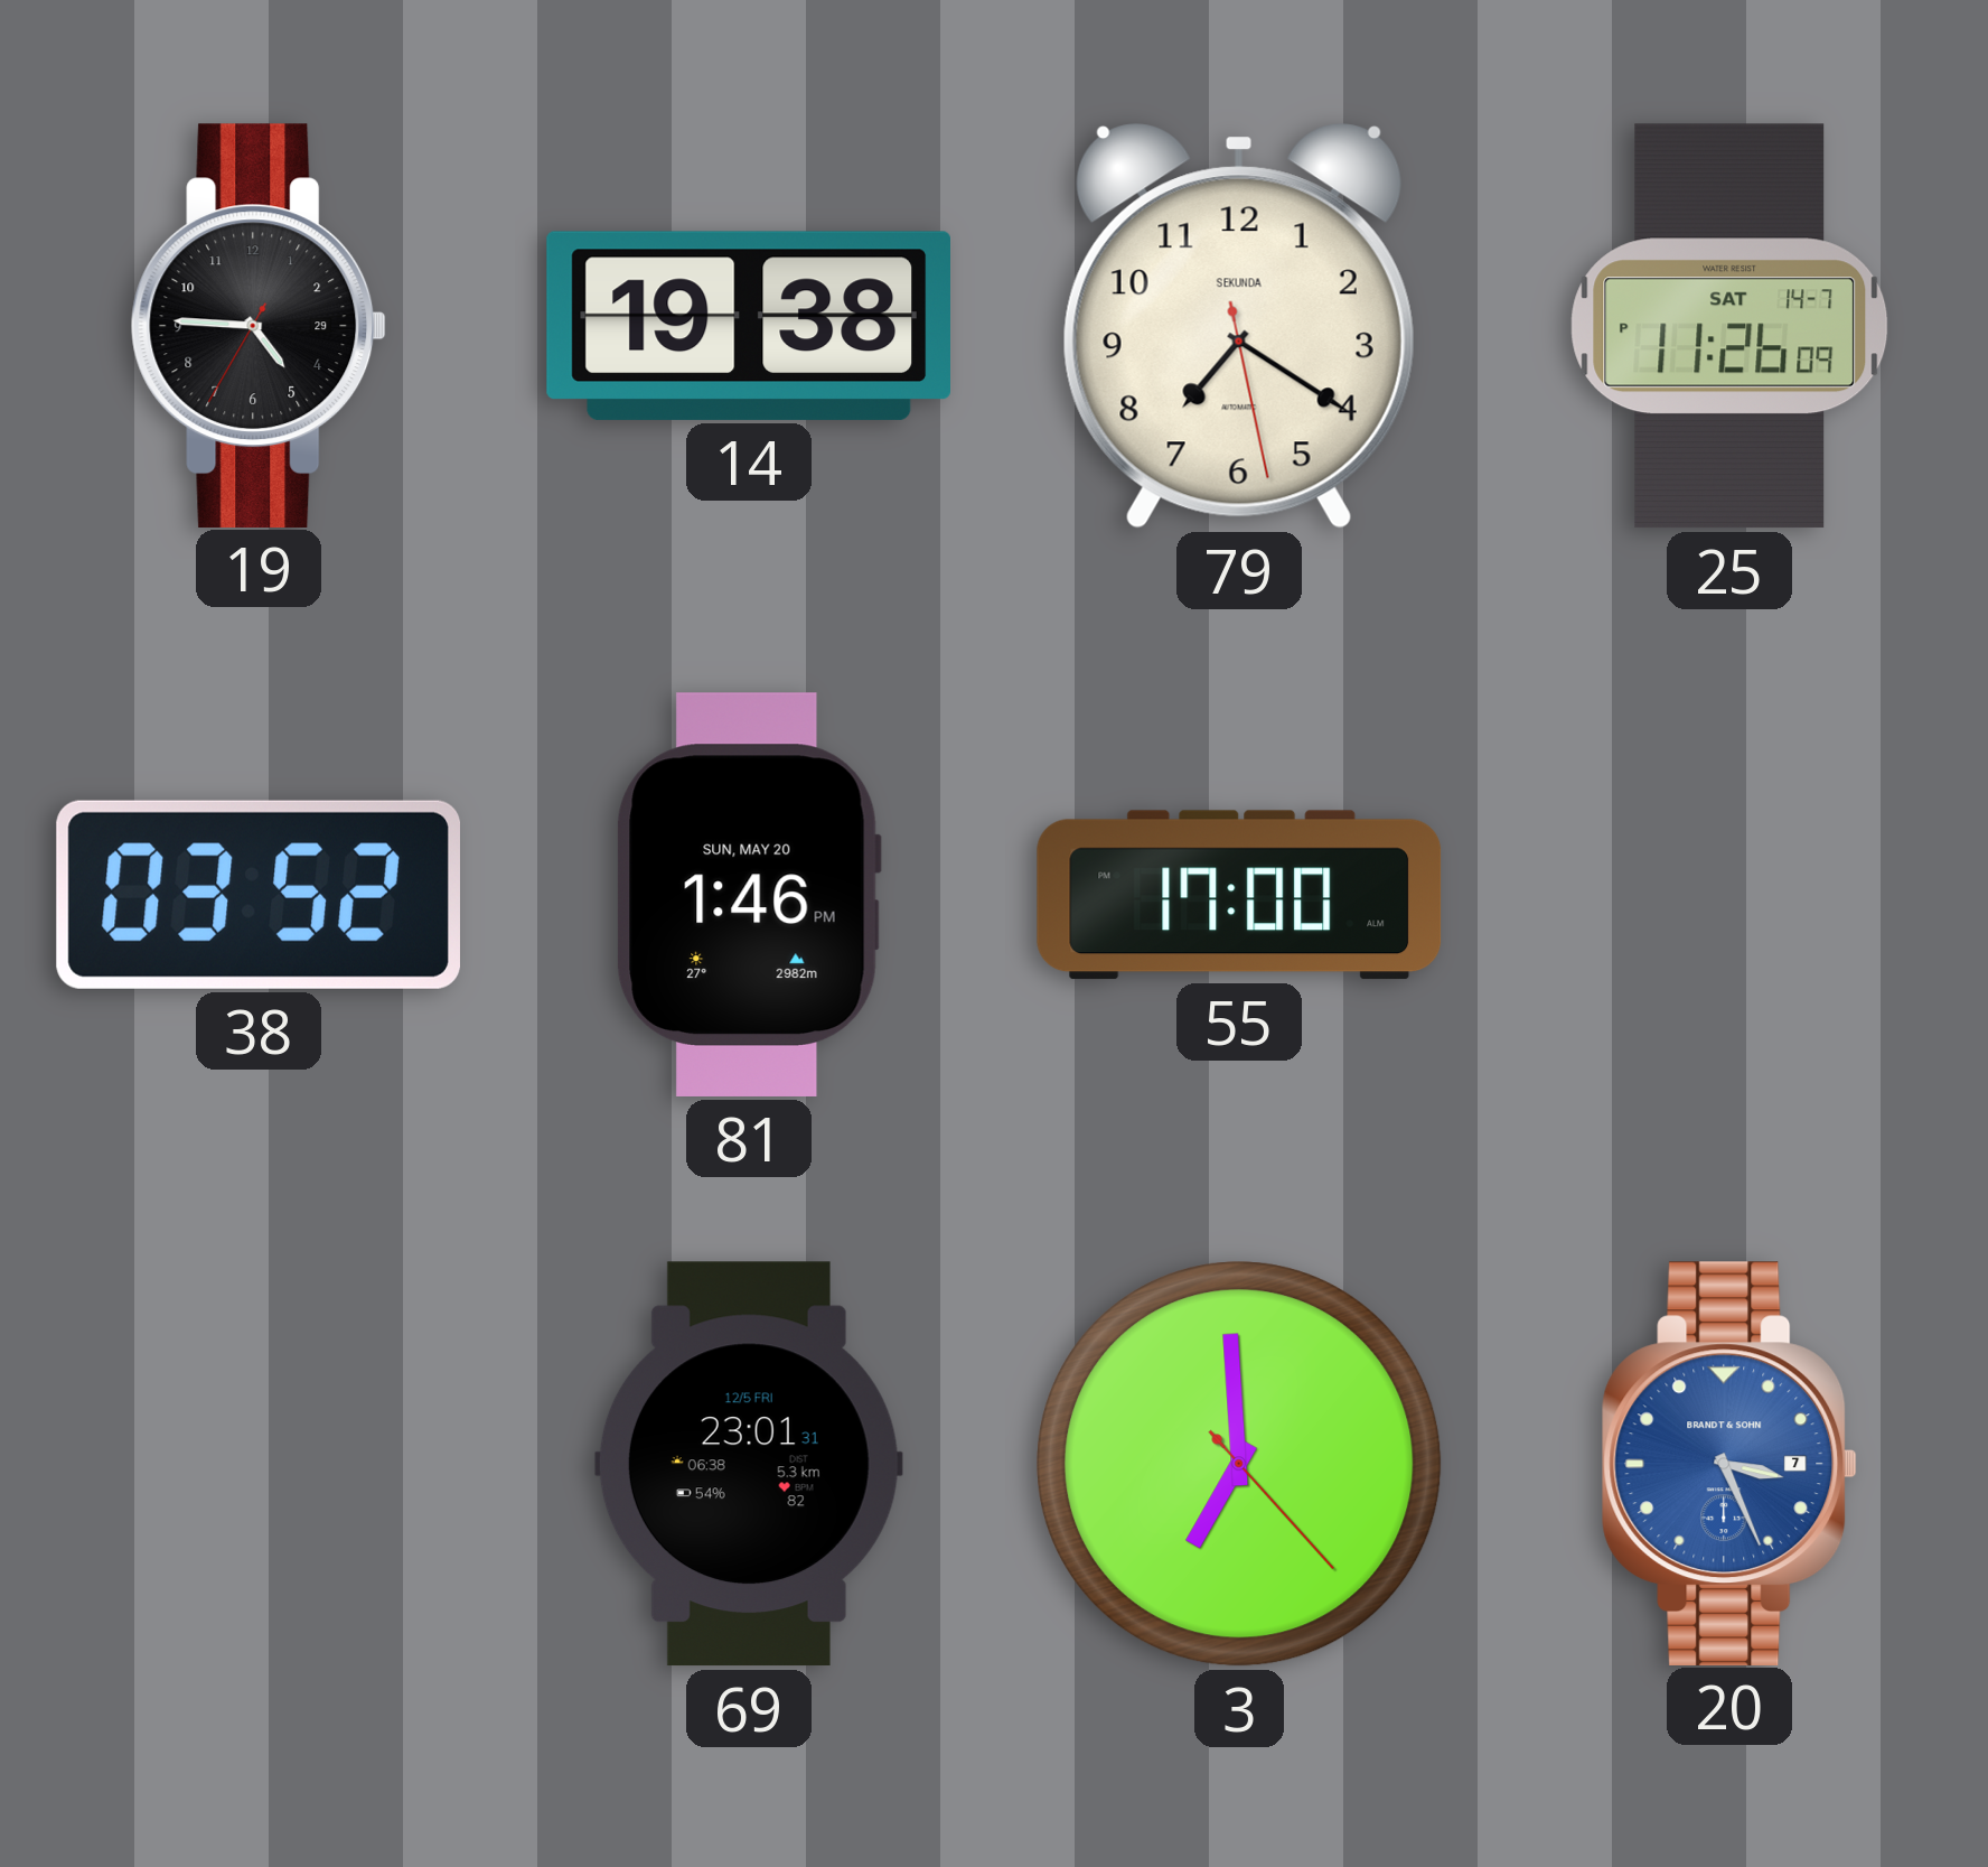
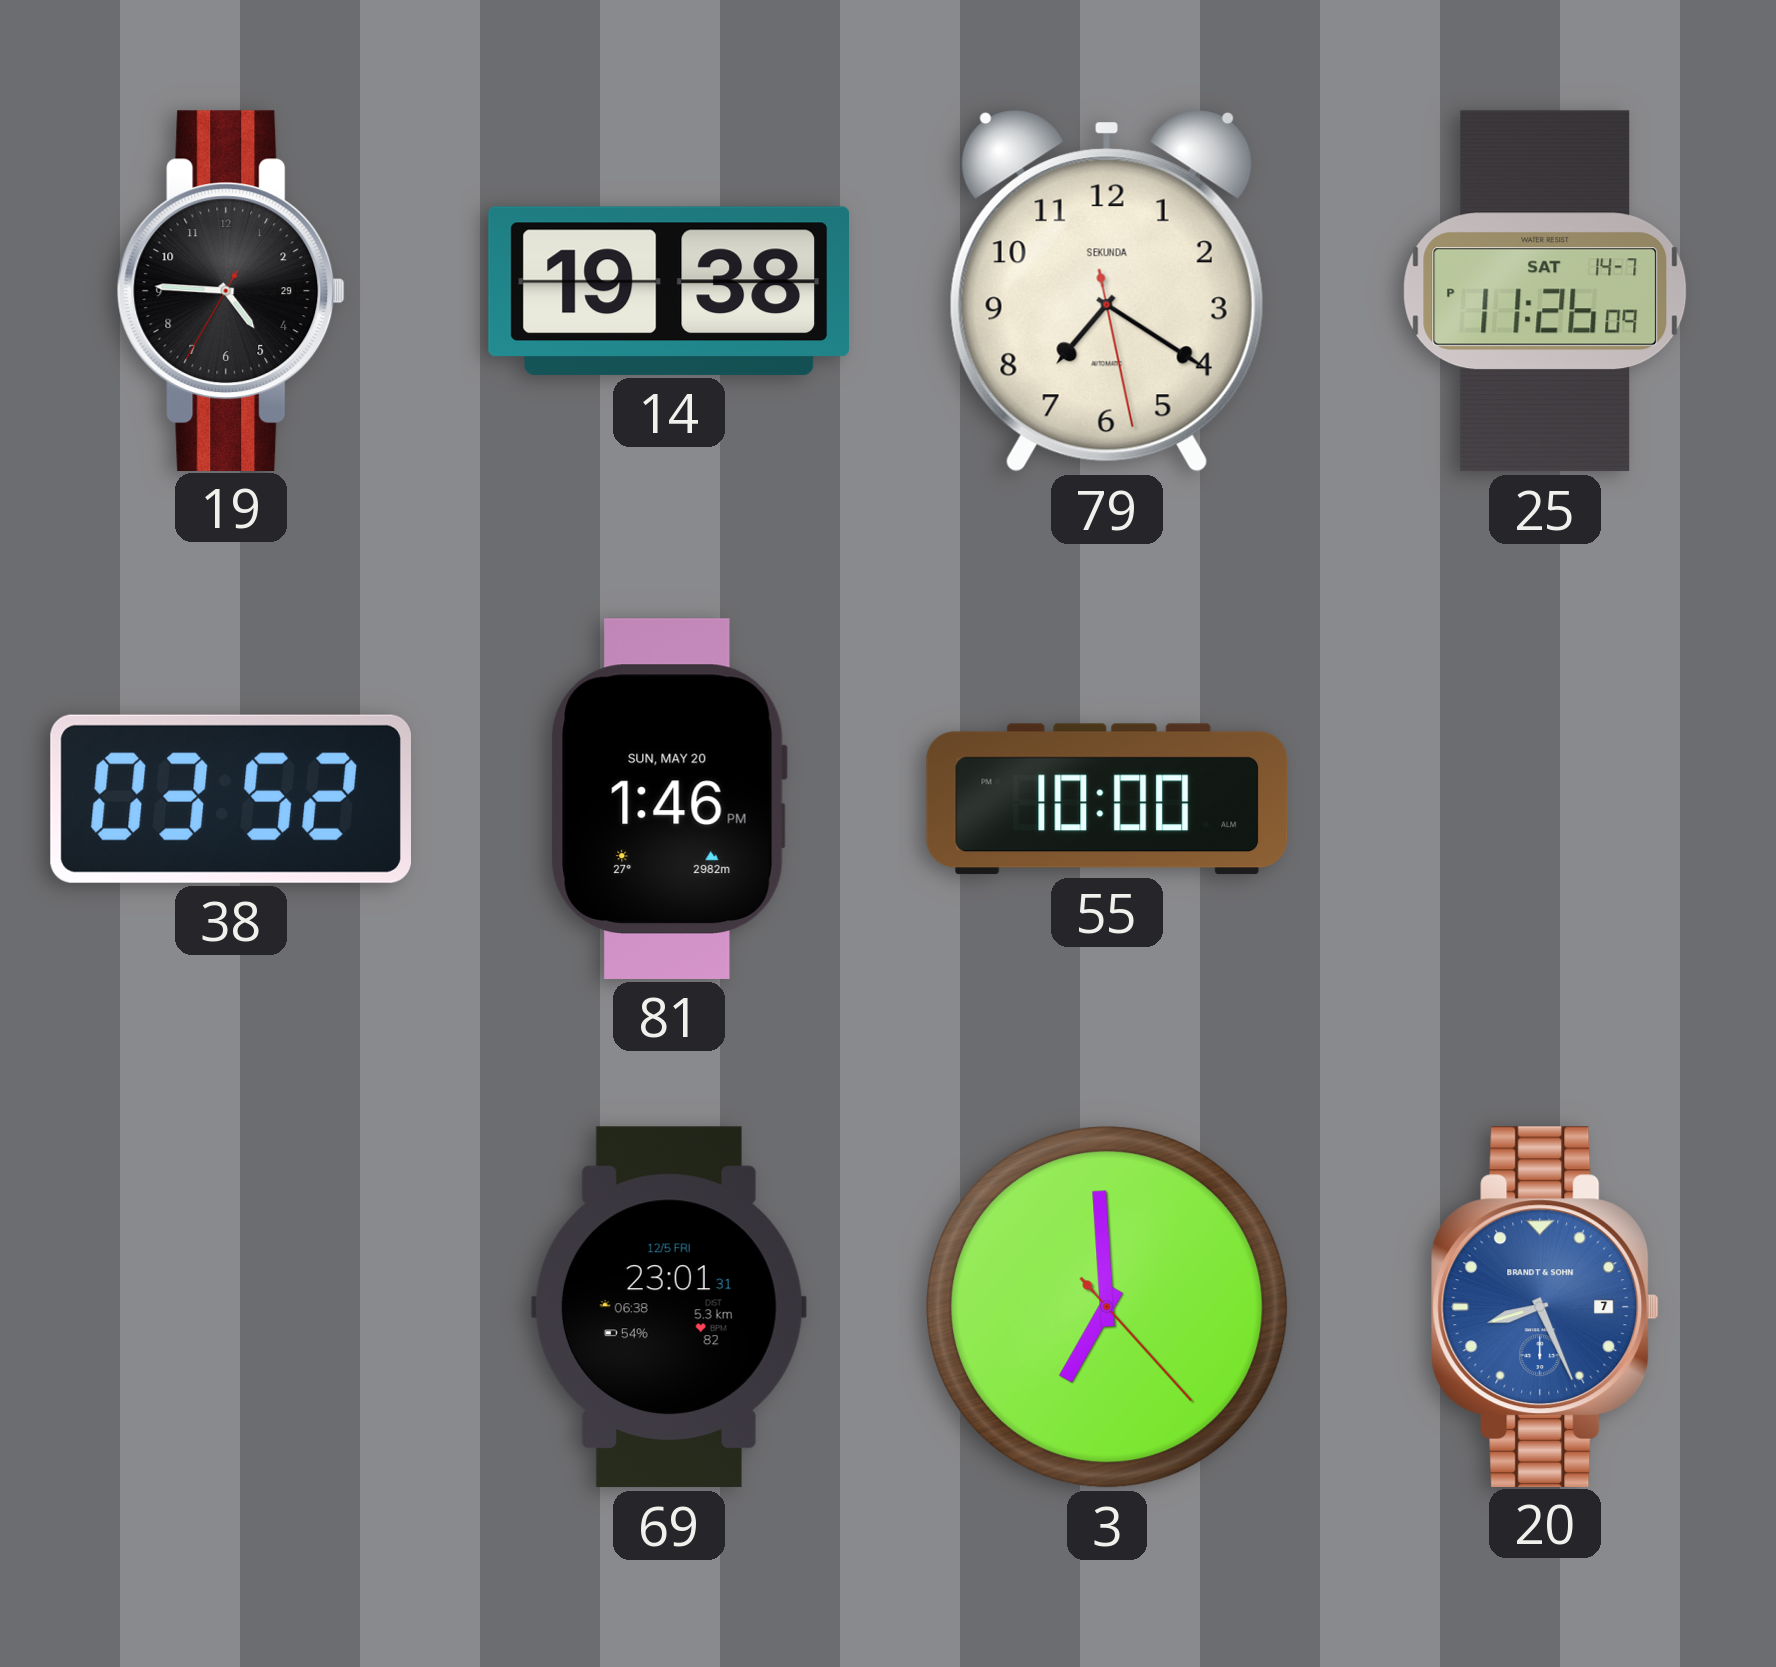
55: 17:00 -> 10:00 (1107, 799)
20: 3:26 -> 8:26 (1545, 1306)
